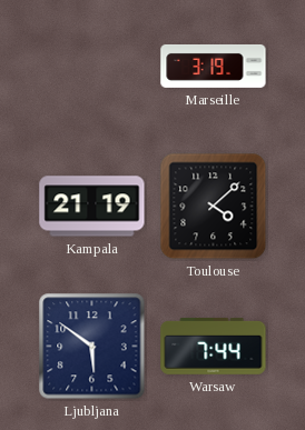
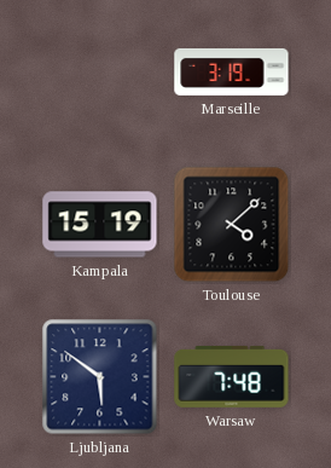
Kampala: 21:19 -> 15:19 (100, 225)
Warsaw: 7:44 -> 7:48 (232, 376)
